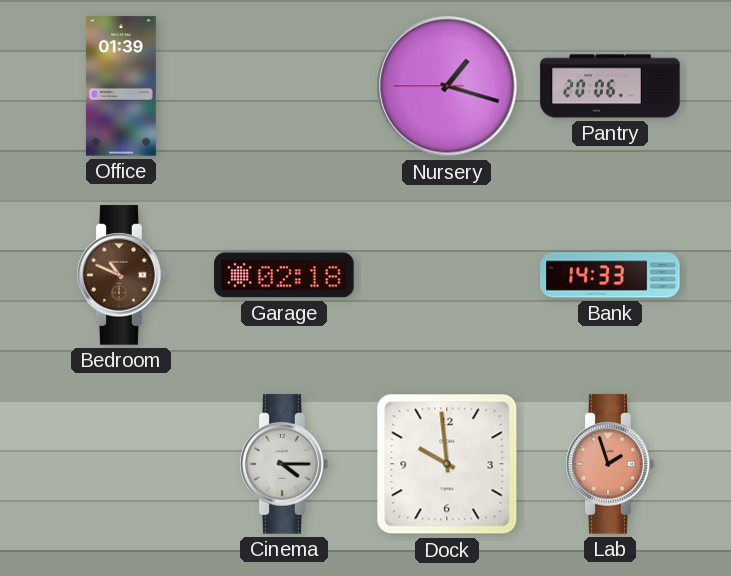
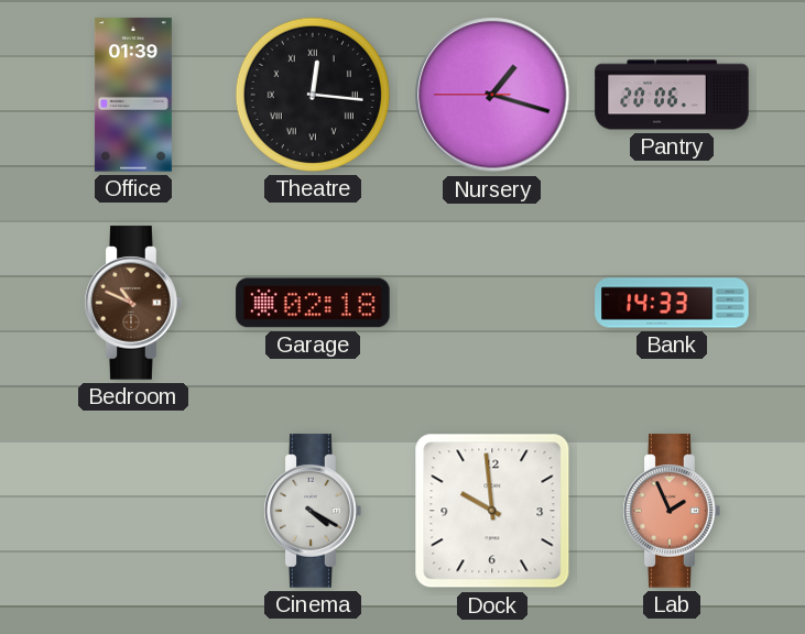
Theatre: none -> 12:16 (313, 95)
Cinema: 4:15 -> 4:20 (313, 511)
Lab: 1:57 -> 1:56 (672, 511)
